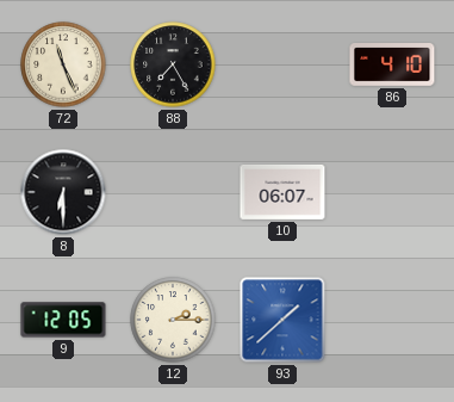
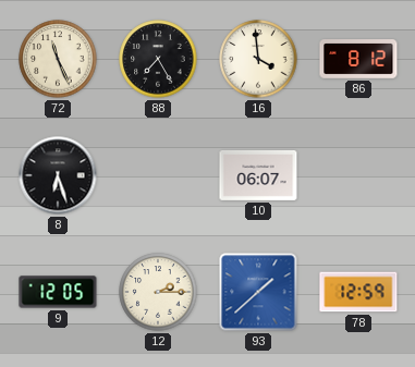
16: none -> 3:59 (258, 59)
86: 4:10 -> 8:12 (358, 60)
8: 6:30 -> 6:27 (58, 175)
78: none -> 12:59 (358, 292)
